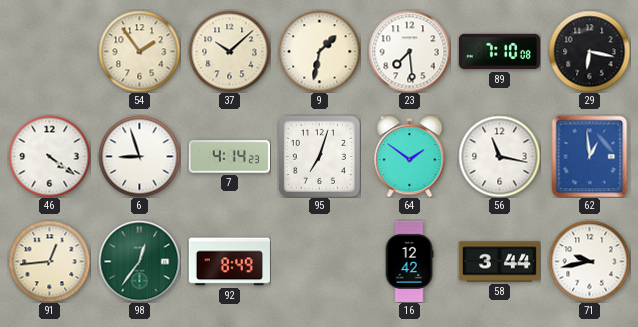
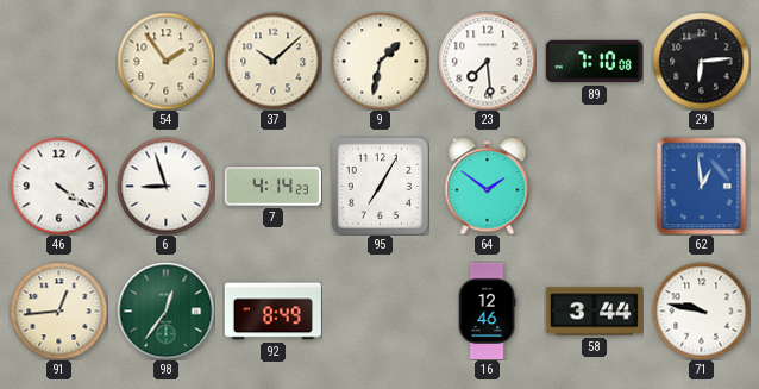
29: 6:17 -> 6:14 (701, 61)
95: 7:03 -> 7:05 (379, 186)
56: 11:17 -> none (499, 156)
16: 12:42 -> 12:46 (487, 310)
71: 9:43 -> 9:47 (701, 310)
